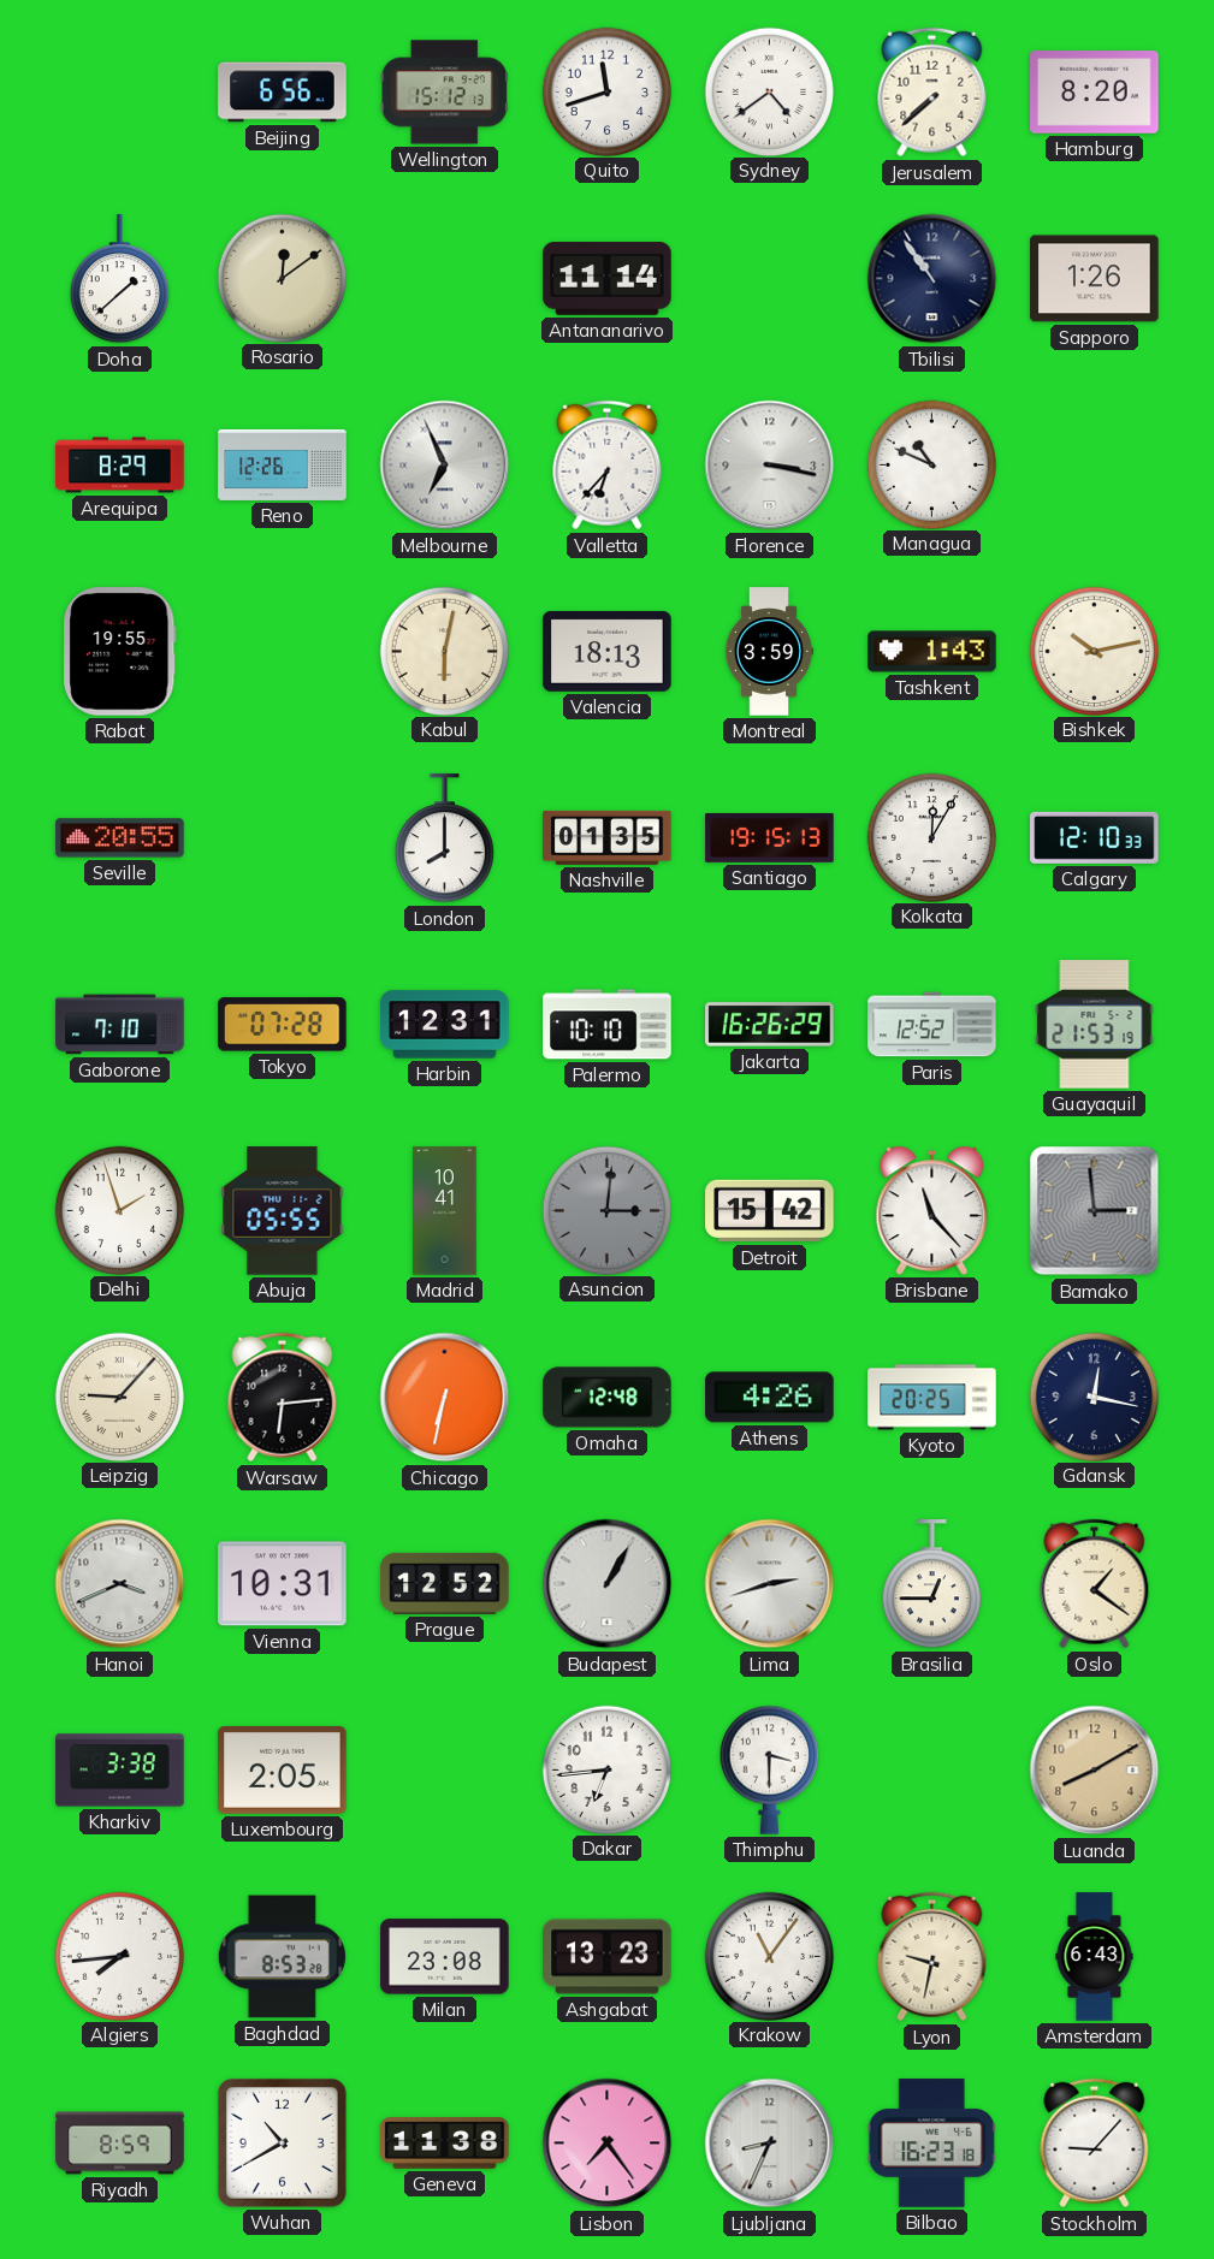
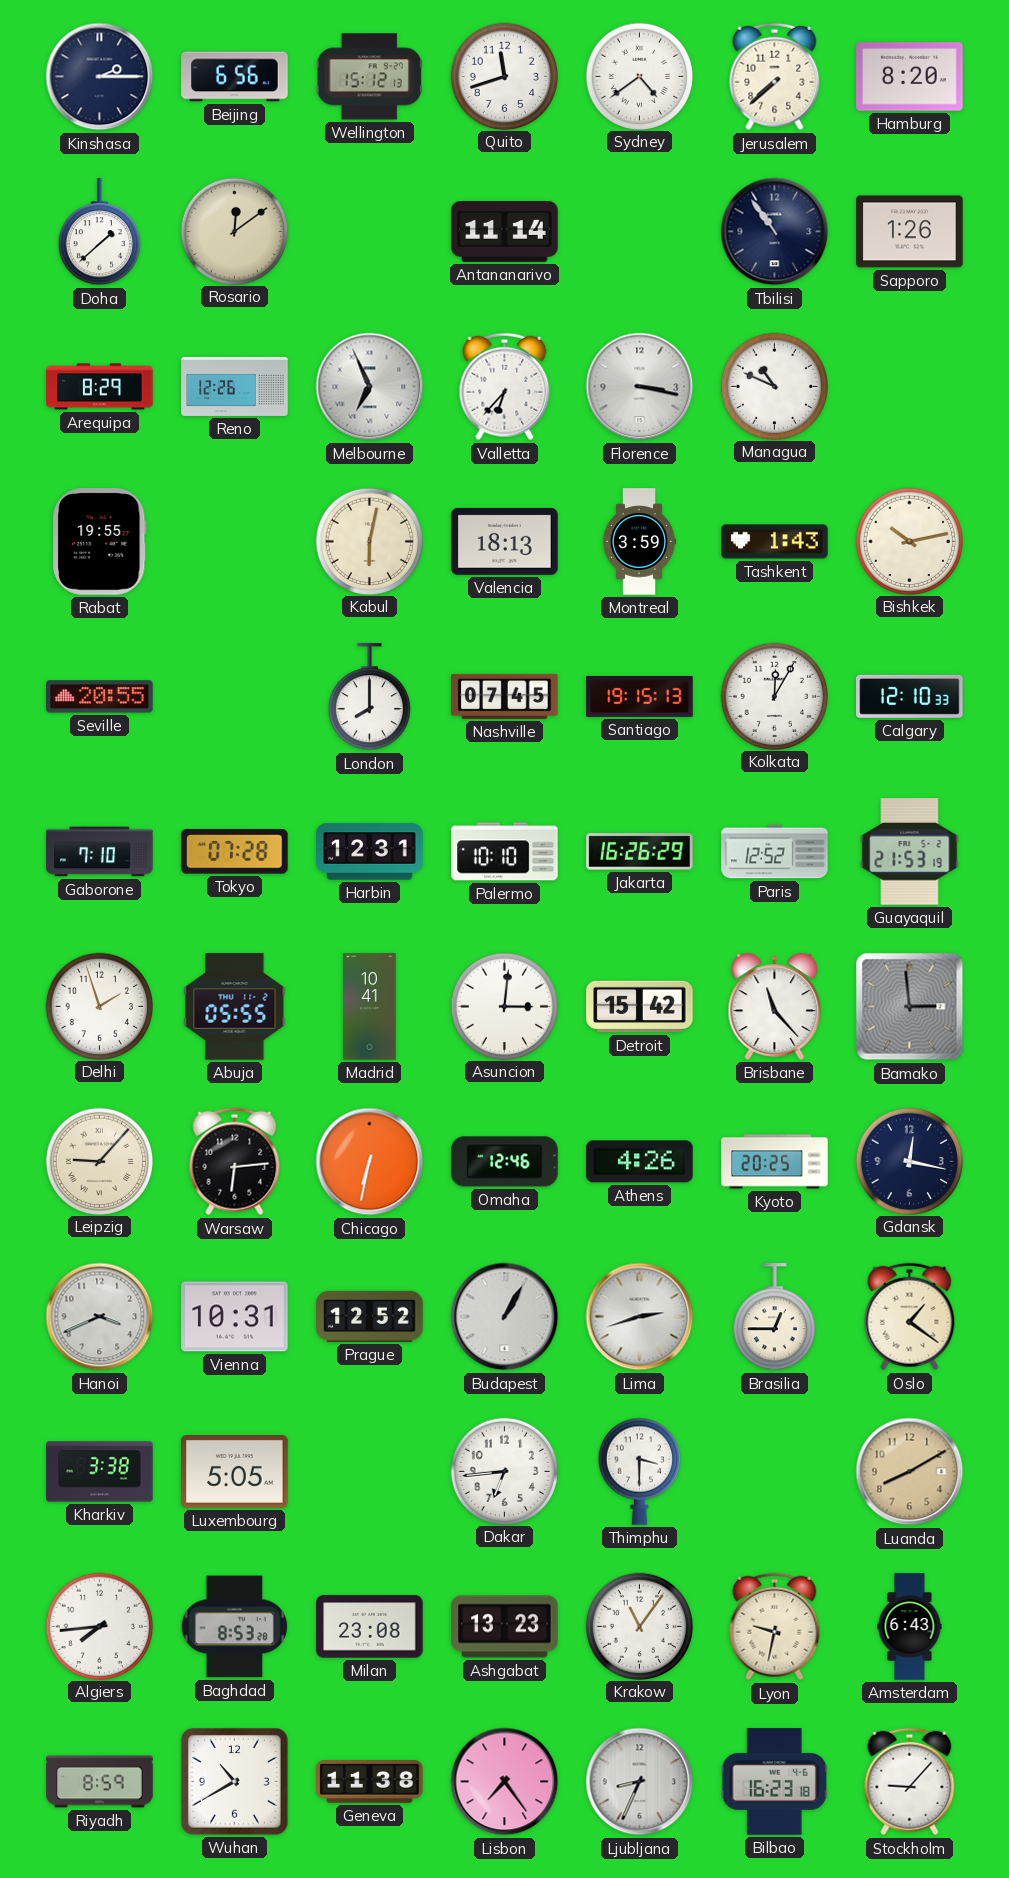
Kinshasa: none -> 2:15 (100, 77)
Nashville: 01:35 -> 07:45 (505, 696)
Asuncion dial: grey -> white (505, 1006)
Omaha: 12:48 -> 12:46 (505, 1162)
Luxembourg: 2:05 -> 5:05 (235, 1472)
